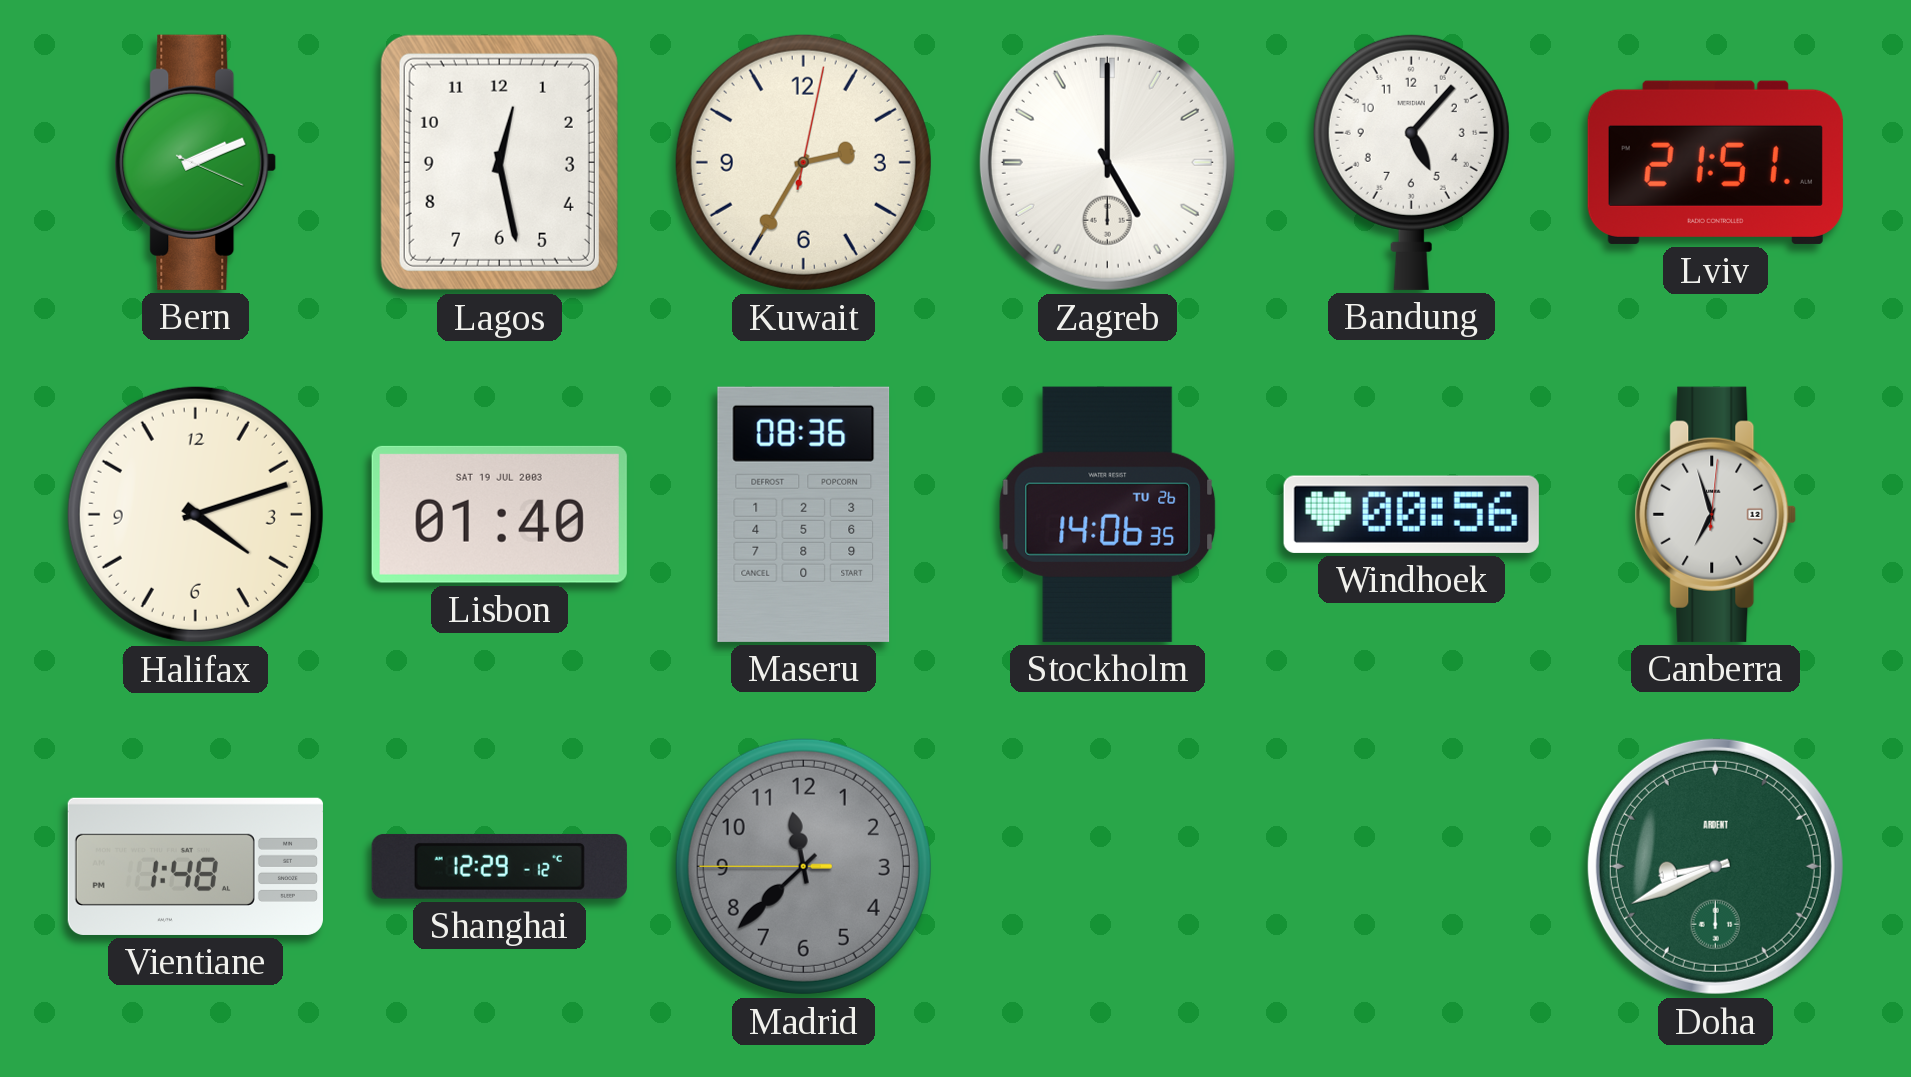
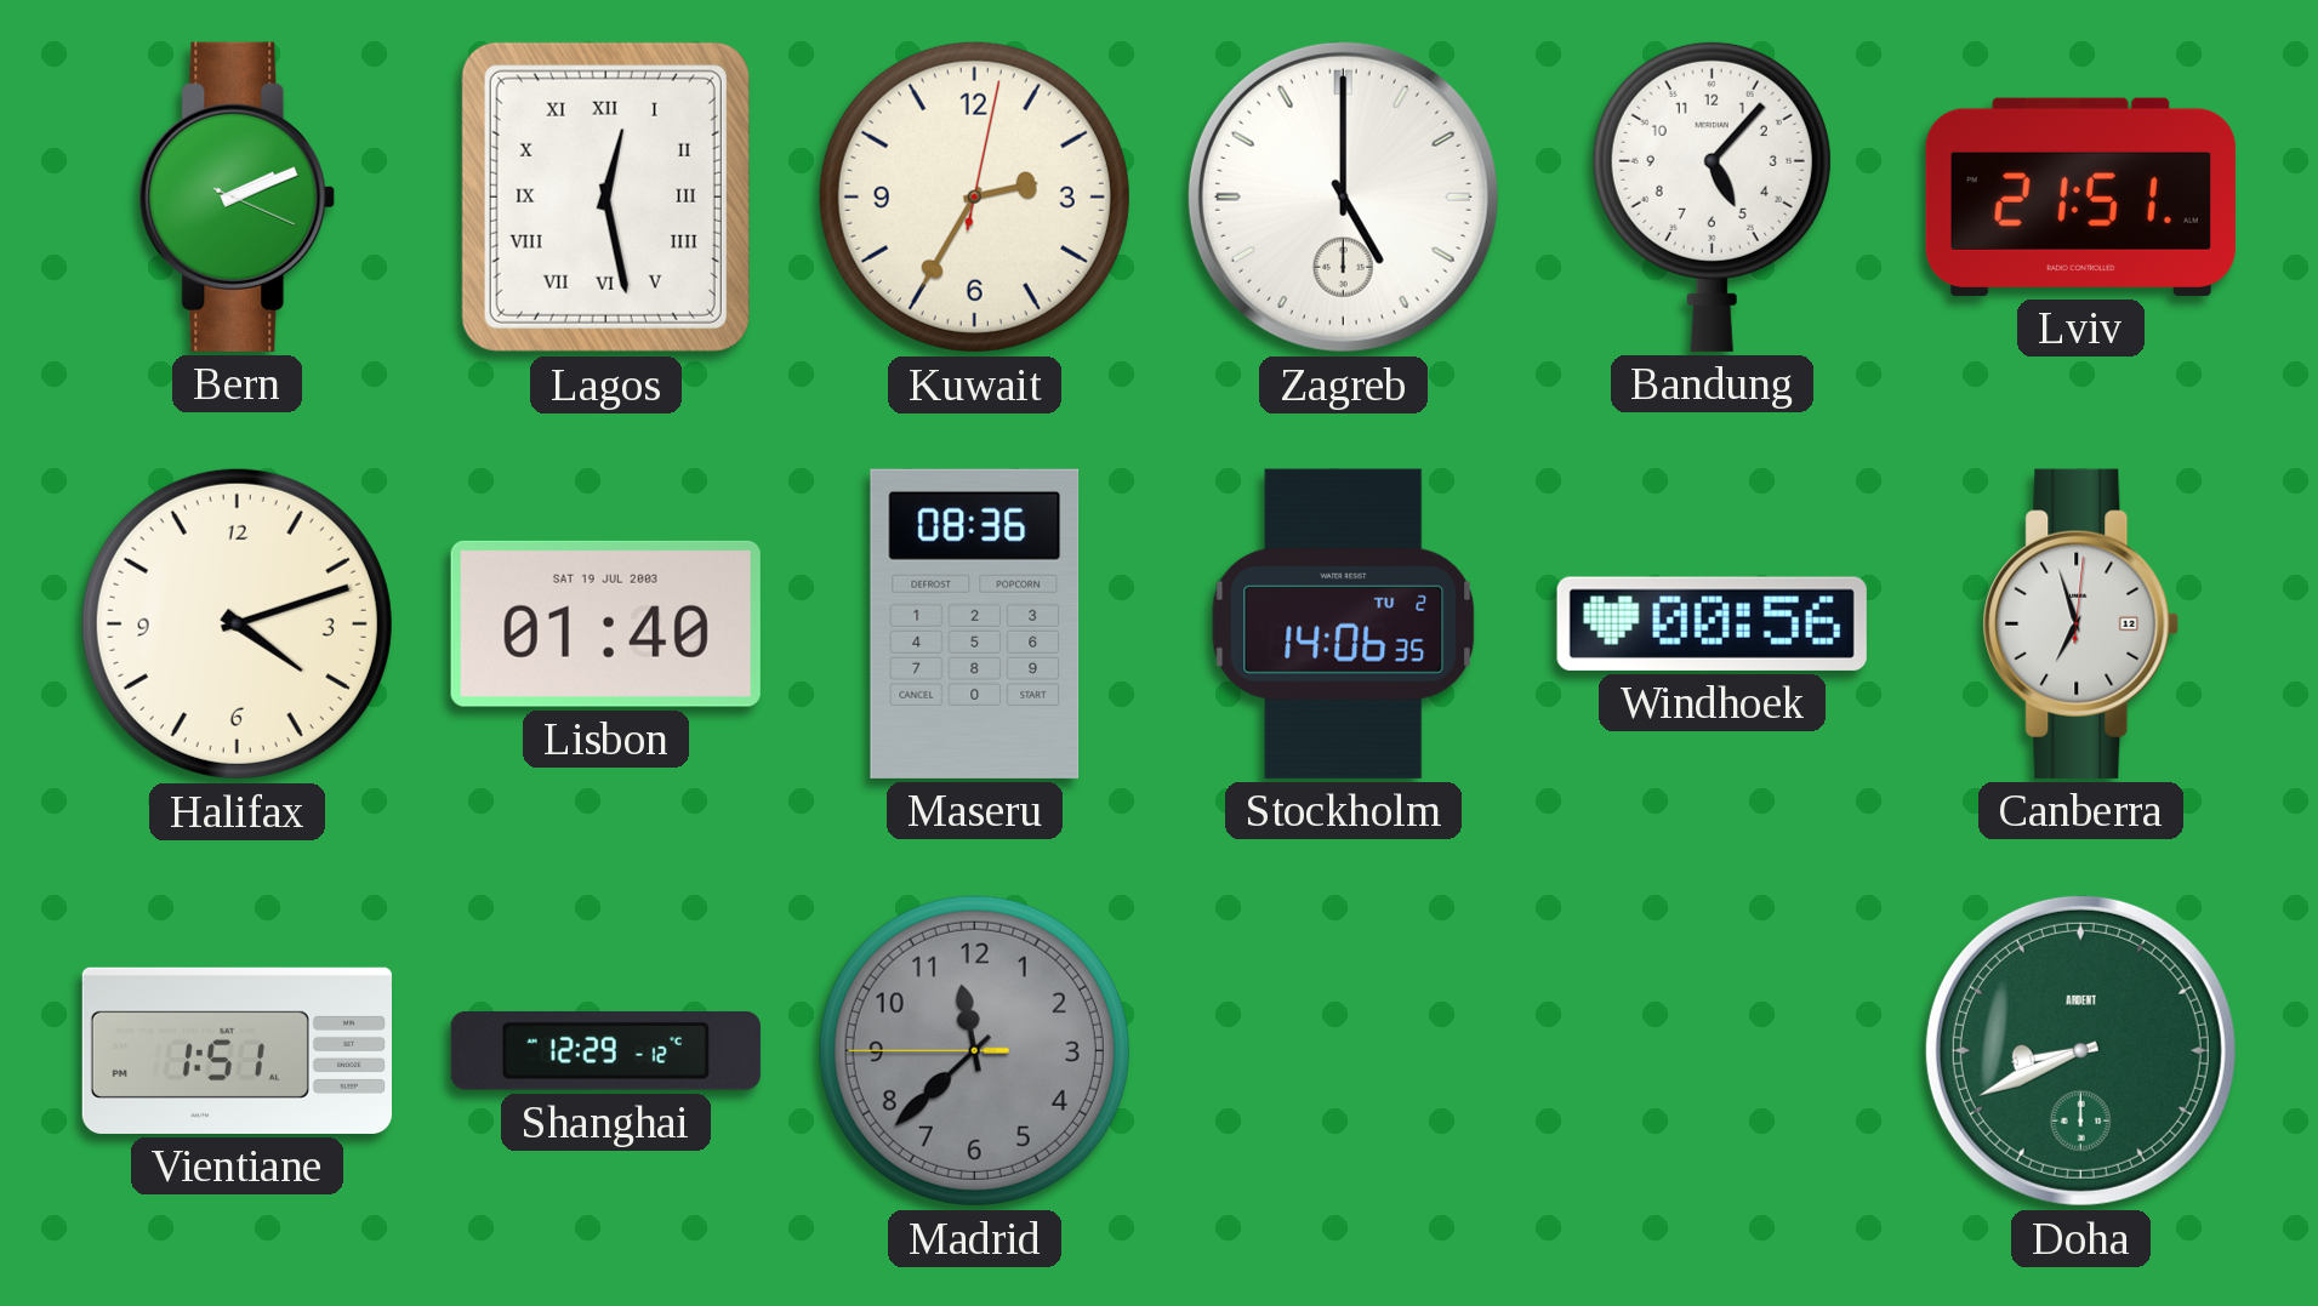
Lagos numerals: Arabic -> Roman (605, 196)
Stockholm date: TU 26 -> TU 2 (1344, 623)
Vientiane: 1:48 -> 1:51 (237, 1050)
